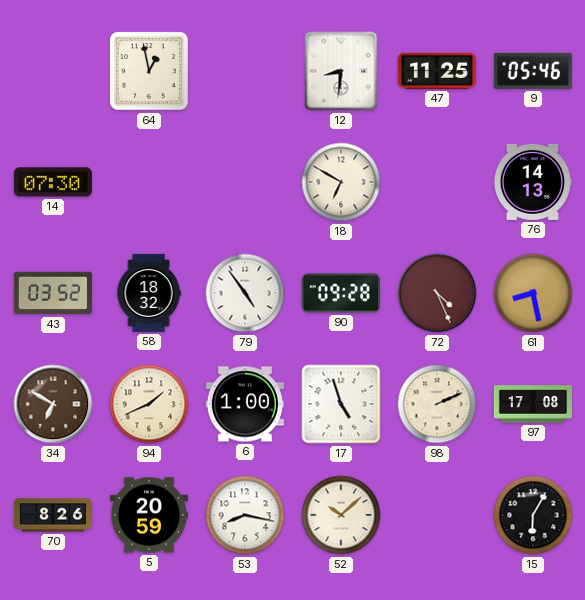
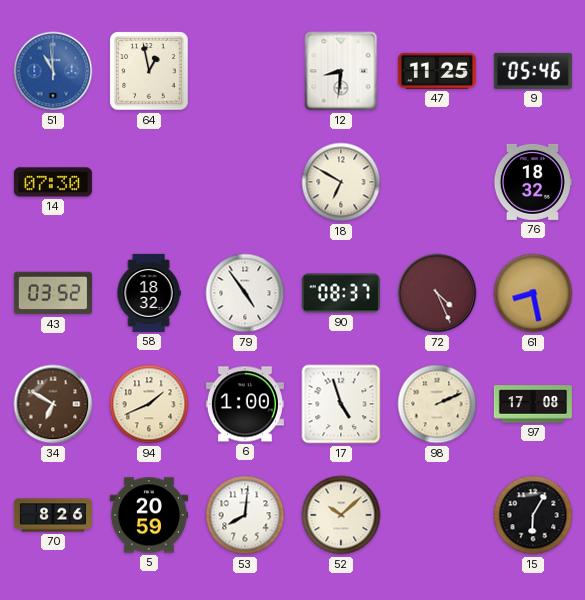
51: none -> 10:59 (53, 71)
76: 14:13 -> 18:32 (532, 182)
90: 09:28 -> 08:37 (341, 293)
53: 8:17 -> 8:01 (245, 515)
